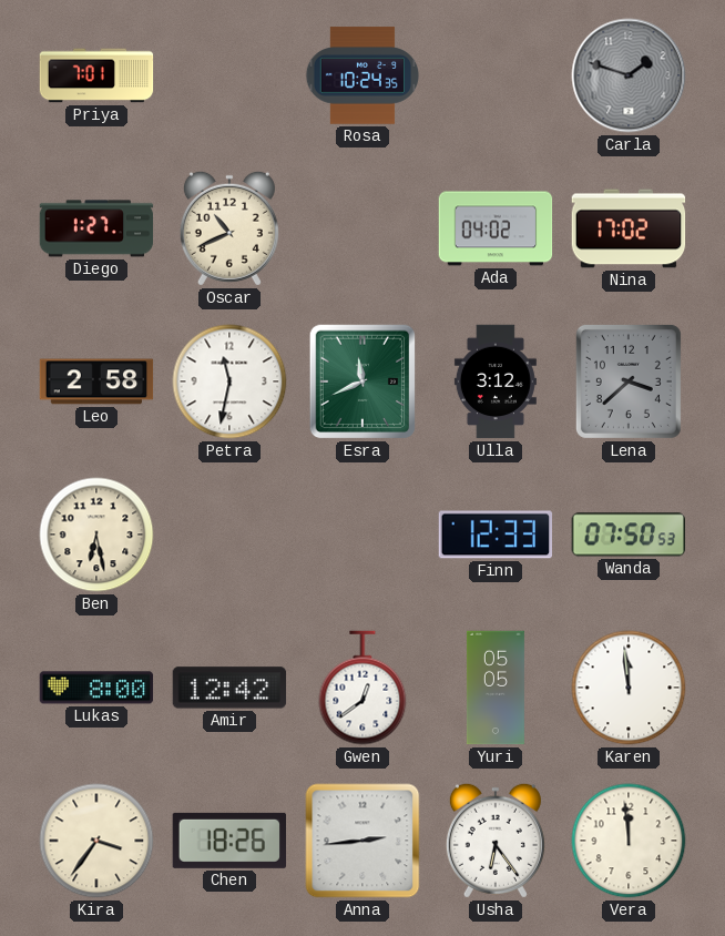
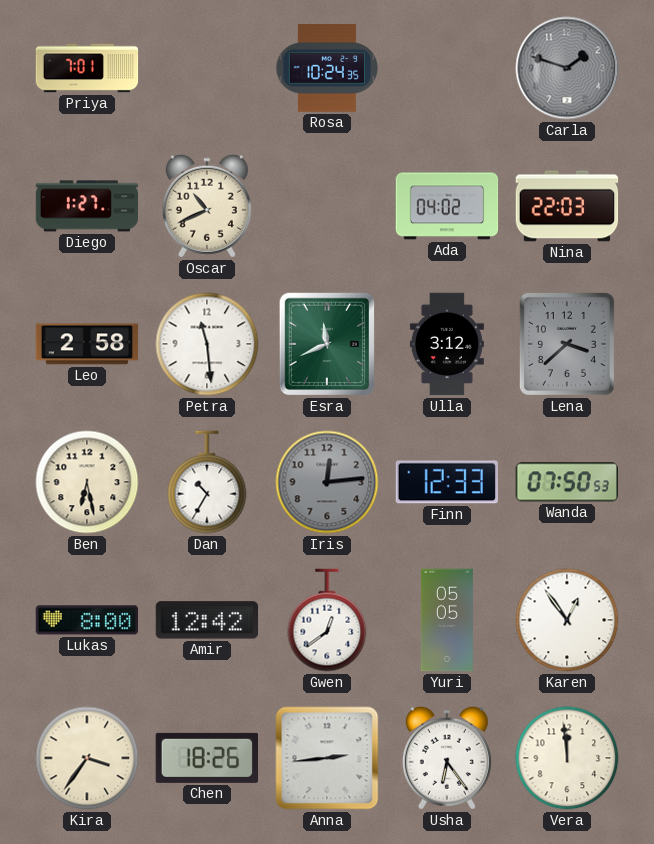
Nina: 17:02 -> 22:03 (567, 206)
Petra: 11:32 -> 11:29 (207, 344)
Dan: none -> 10:35 (207, 482)
Iris: none -> 12:14 (327, 482)
Karen: 11:59 -> 12:54 (567, 620)
